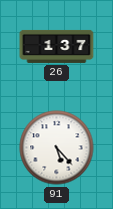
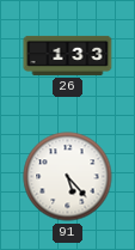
26: 1:37 -> 1:33 (68, 55)
